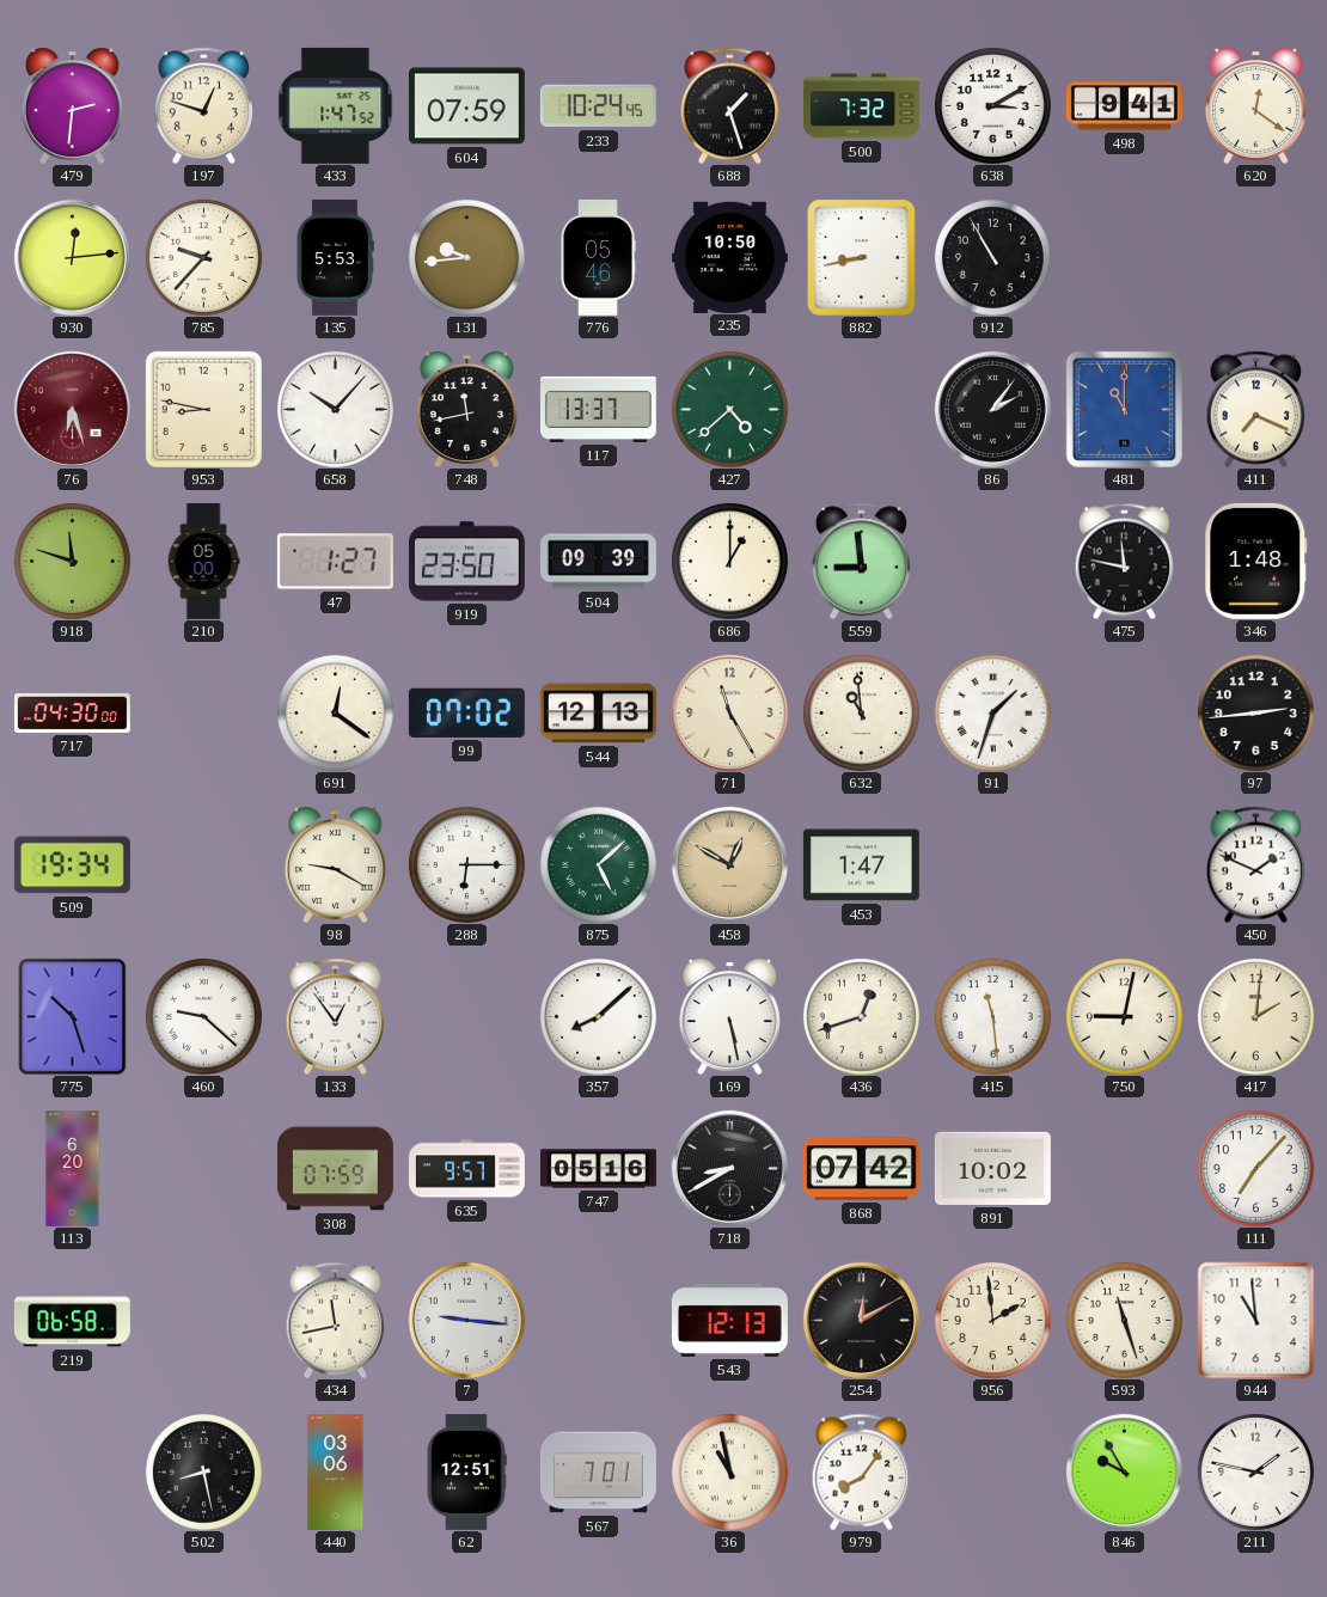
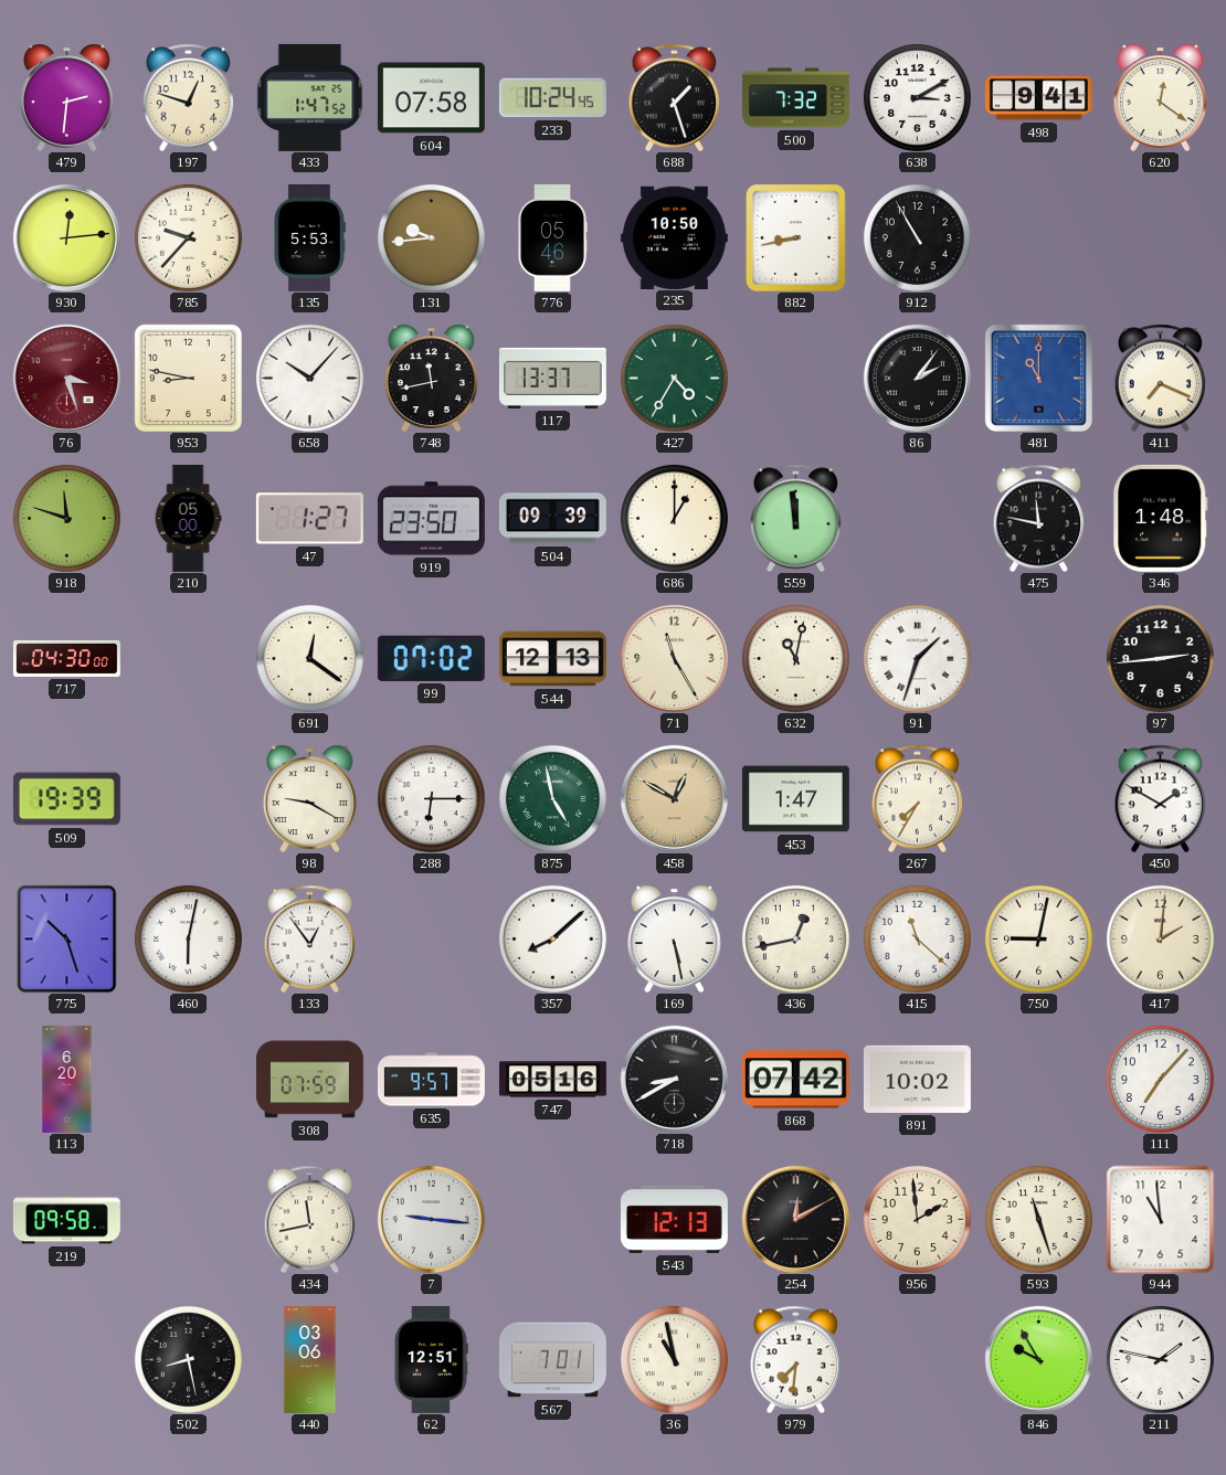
604: 07:59 -> 07:58 (431, 98)
76: 6:27 -> 3:27 (66, 378)
427: 4:38 -> 4:35 (674, 378)
559: 8:59 -> 11:59 (796, 518)
632: 10:59 -> 11:02 (795, 658)
509: 19:34 -> 19:39 (66, 799)
875: 5:08 -> 4:58 (552, 798)
267: none -> 7:35 (918, 798)
450: 1:49 -> 1:50 (1161, 798)
460: 9:22 -> 6:02 (188, 938)
436: 12:42 -> 12:43 (795, 938)
415: 11:29 -> 11:22 (917, 938)
219: 06:58 -> 09:58 (66, 1220)
979: 8:06 -> 7:31 (796, 1359)
